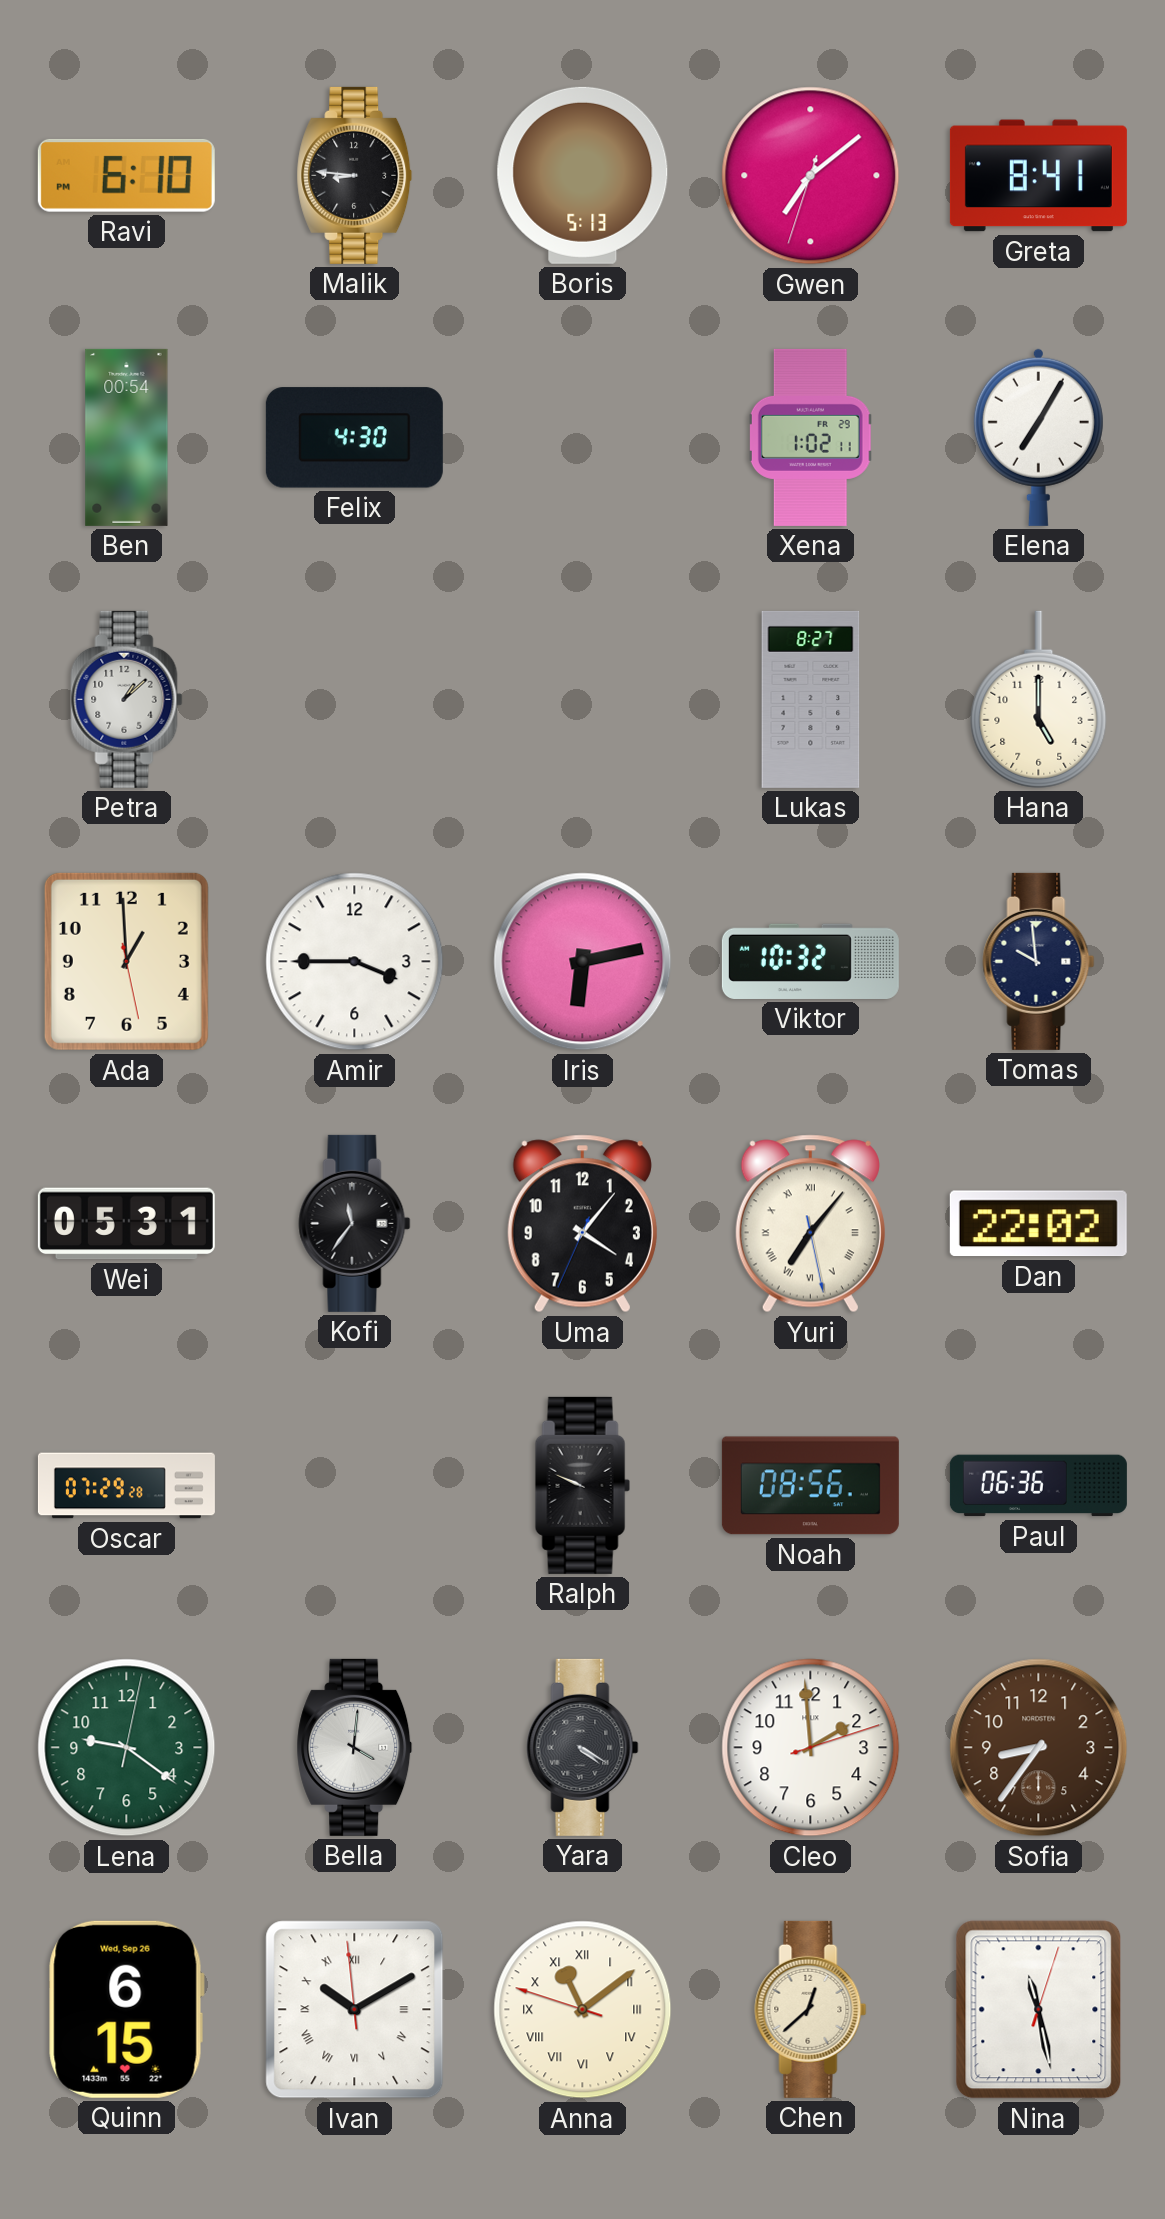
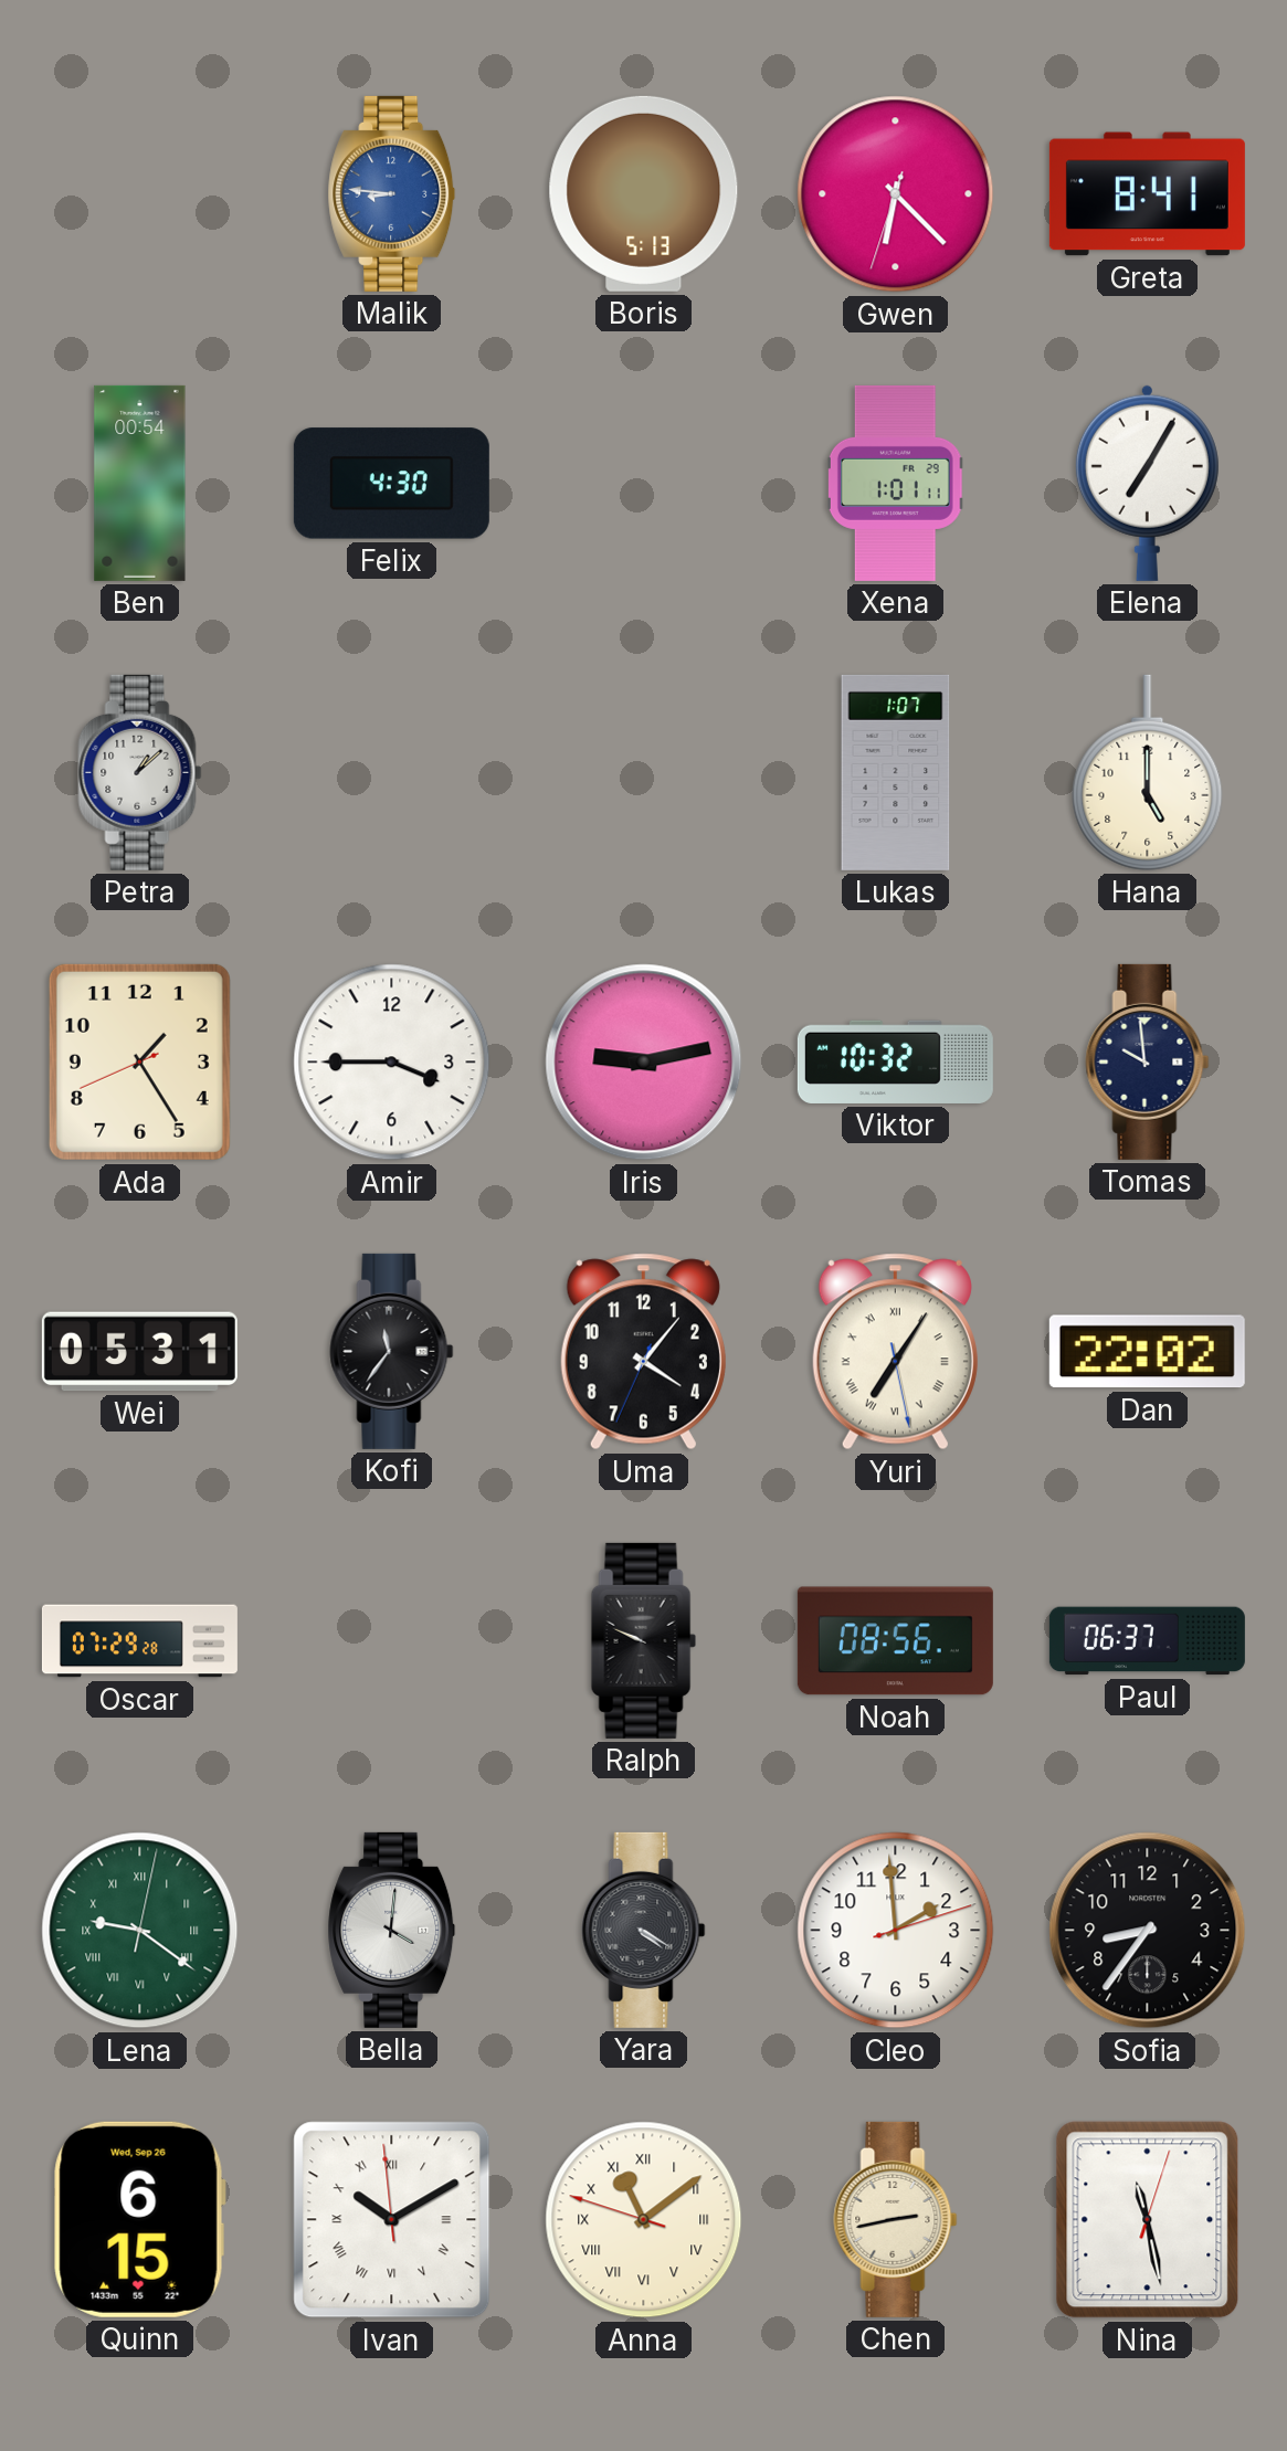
Ravi: 6:10 -> none (126, 175)
Malik dial: black -> blue (392, 193)
Gwen: 7:08 -> 6:22 (896, 194)
Xena: 1:02 -> 1:01 (896, 483)
Lukas: 8:27 -> 1:07 (896, 772)
Ada: 12:59 -> 1:24 (139, 1061)
Iris: 6:13 -> 9:13 (644, 1063)
Yuri: 7:06 -> 7:05 (895, 1352)
Paul: 06:36 -> 06:37 (1147, 1641)
Lena numerals: Arabic -> Roman (140, 1931)
Sofia dial: brown -> black (1148, 1931)
Chen: 12:38 -> 2:43 (896, 2219)
